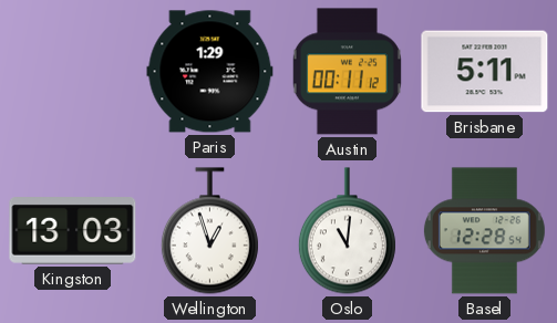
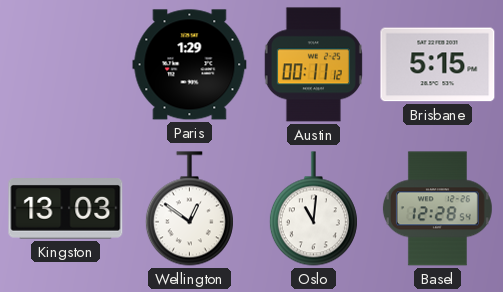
Brisbane: 5:11 -> 5:15 (438, 65)
Wellington: 12:57 -> 12:51 (189, 209)
